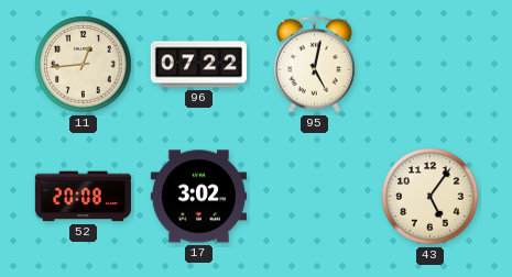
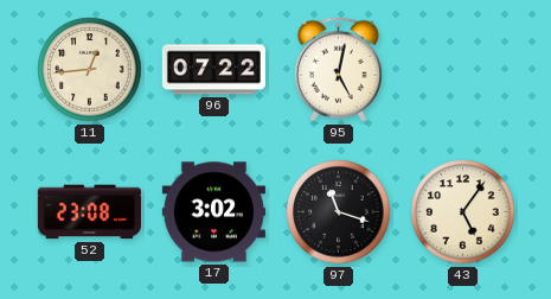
52: 20:08 -> 23:08 (89, 212)
97: none -> 11:18 (339, 212)
